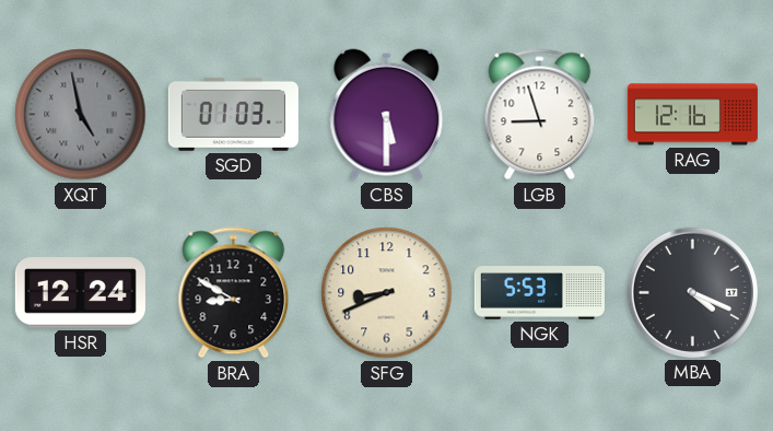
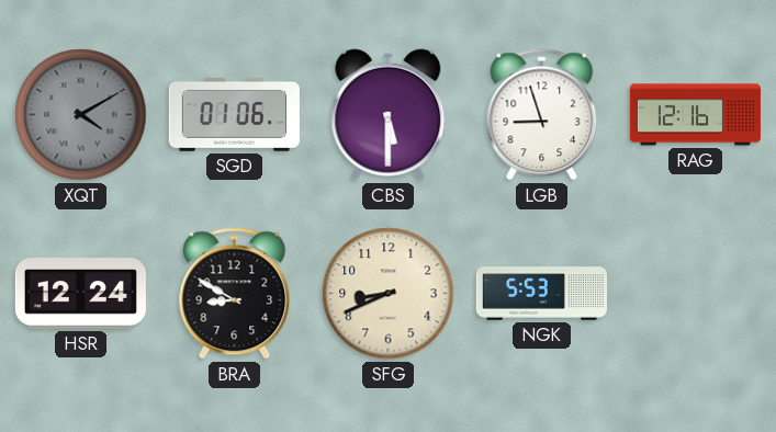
XQT: 4:58 -> 4:10 (81, 115)
SGD: 01:03 -> 01:06 (234, 114)
MBA: 4:19 -> none (692, 292)
